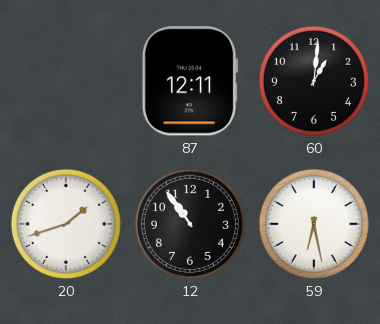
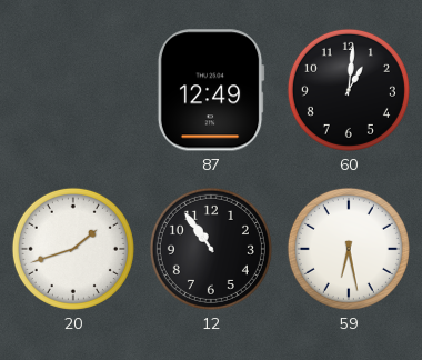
87: 12:11 -> 12:49 (211, 90)
